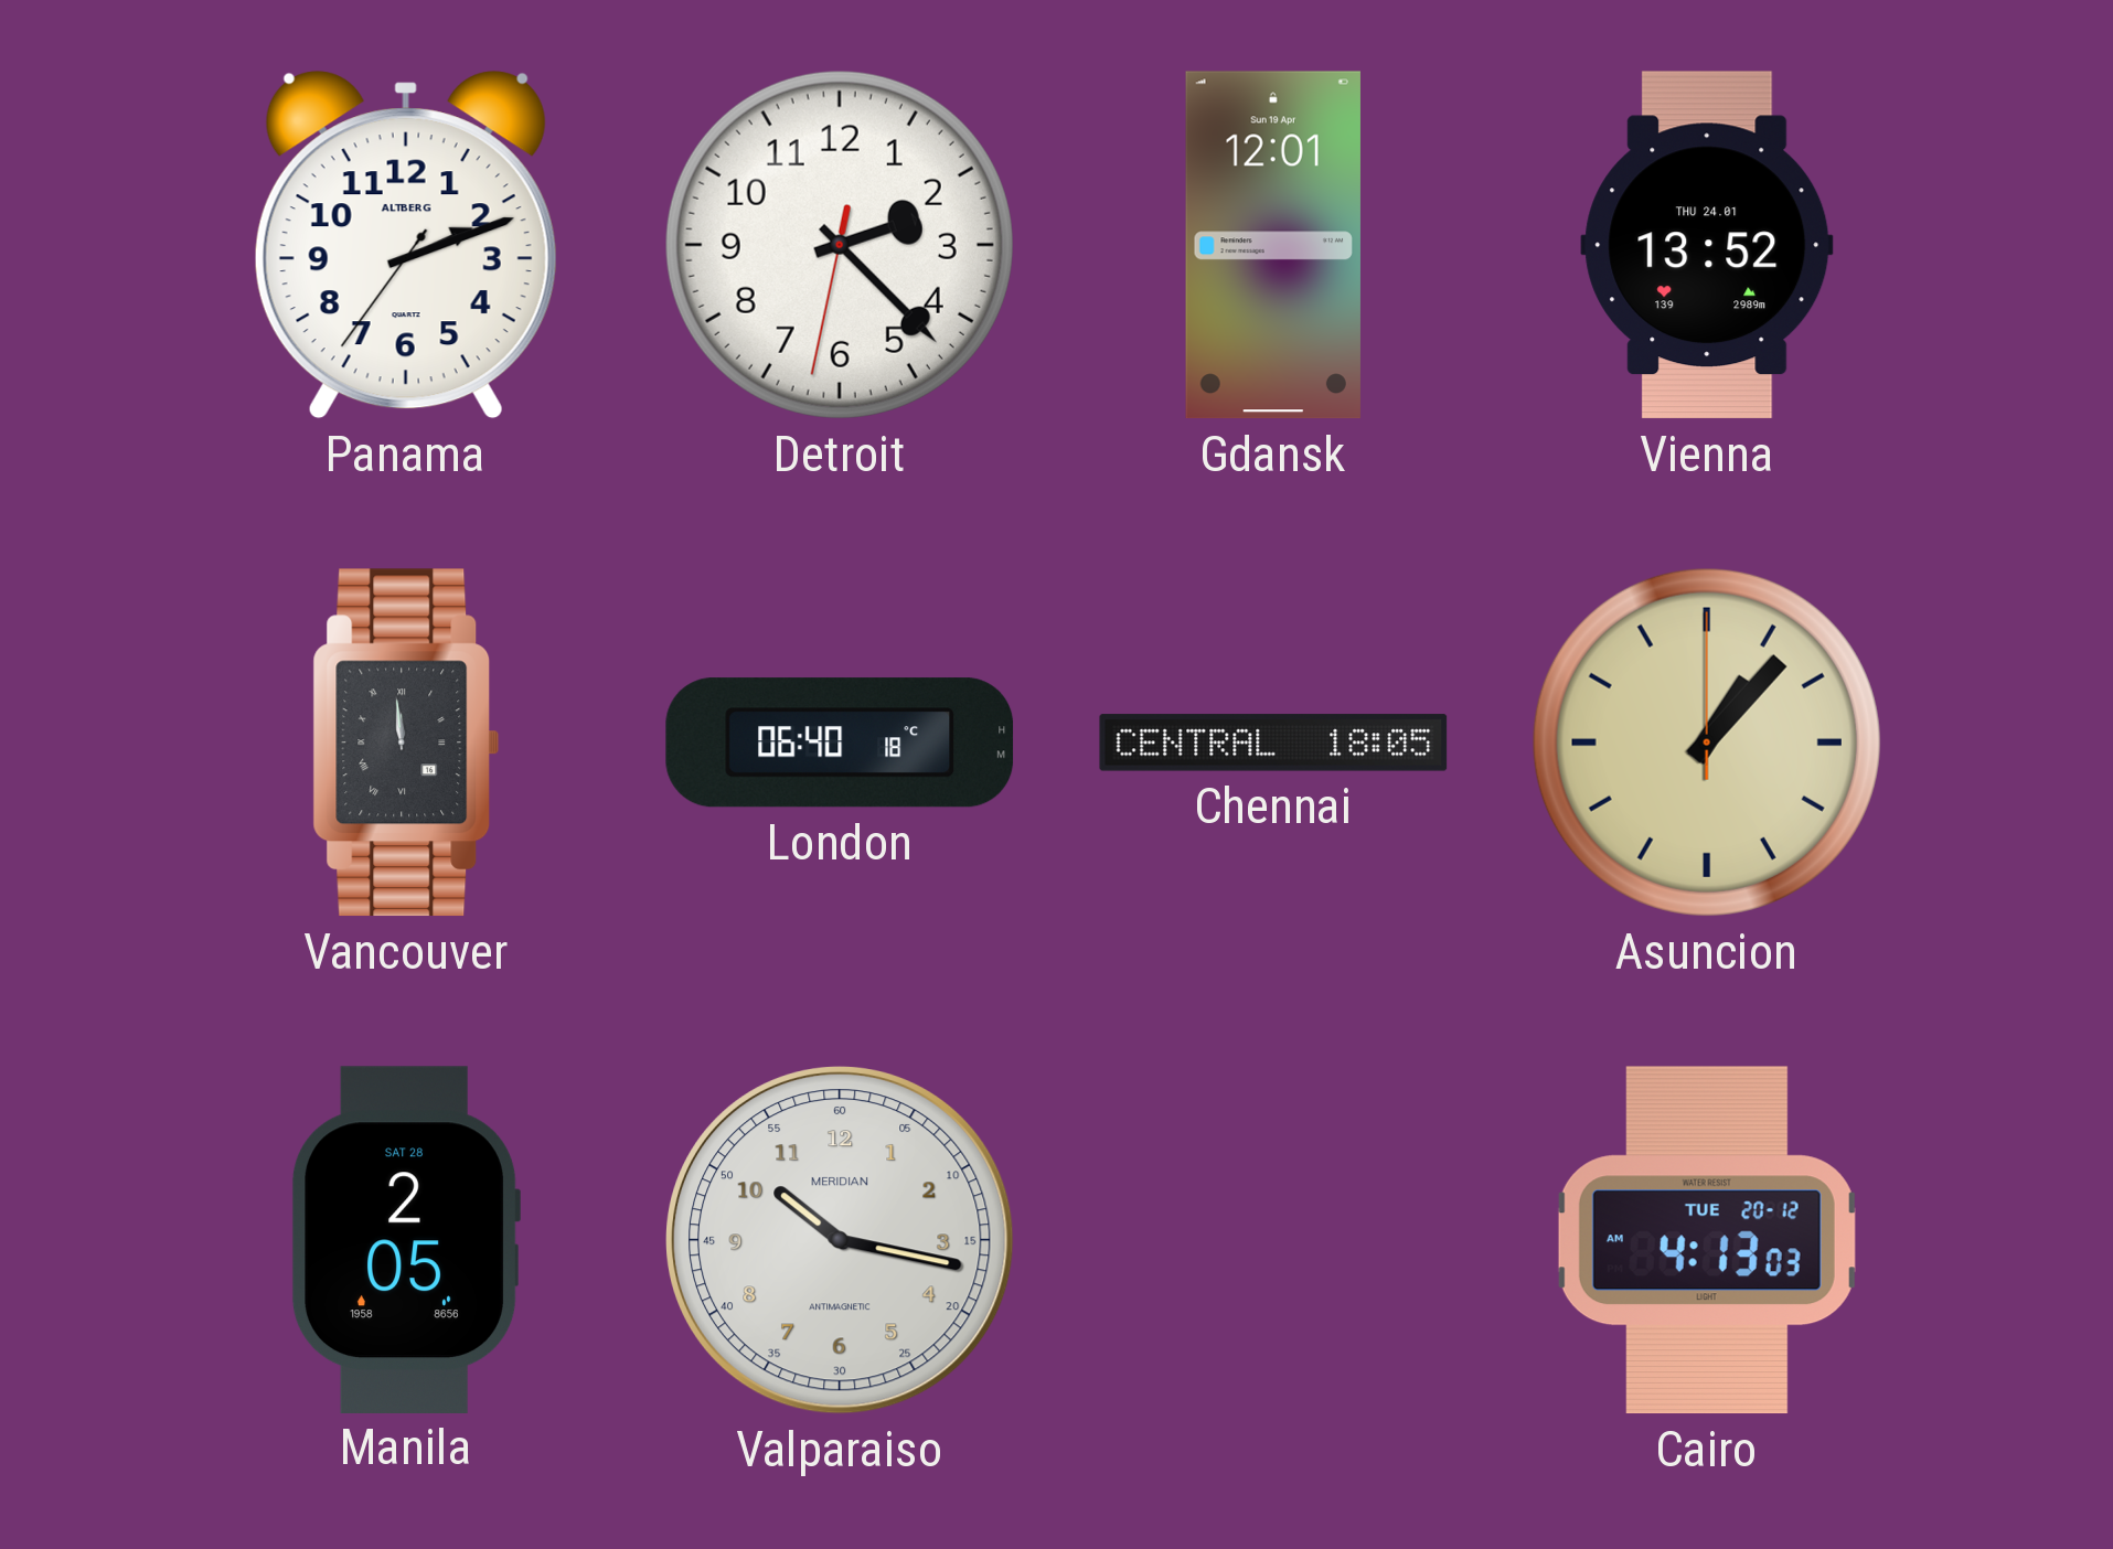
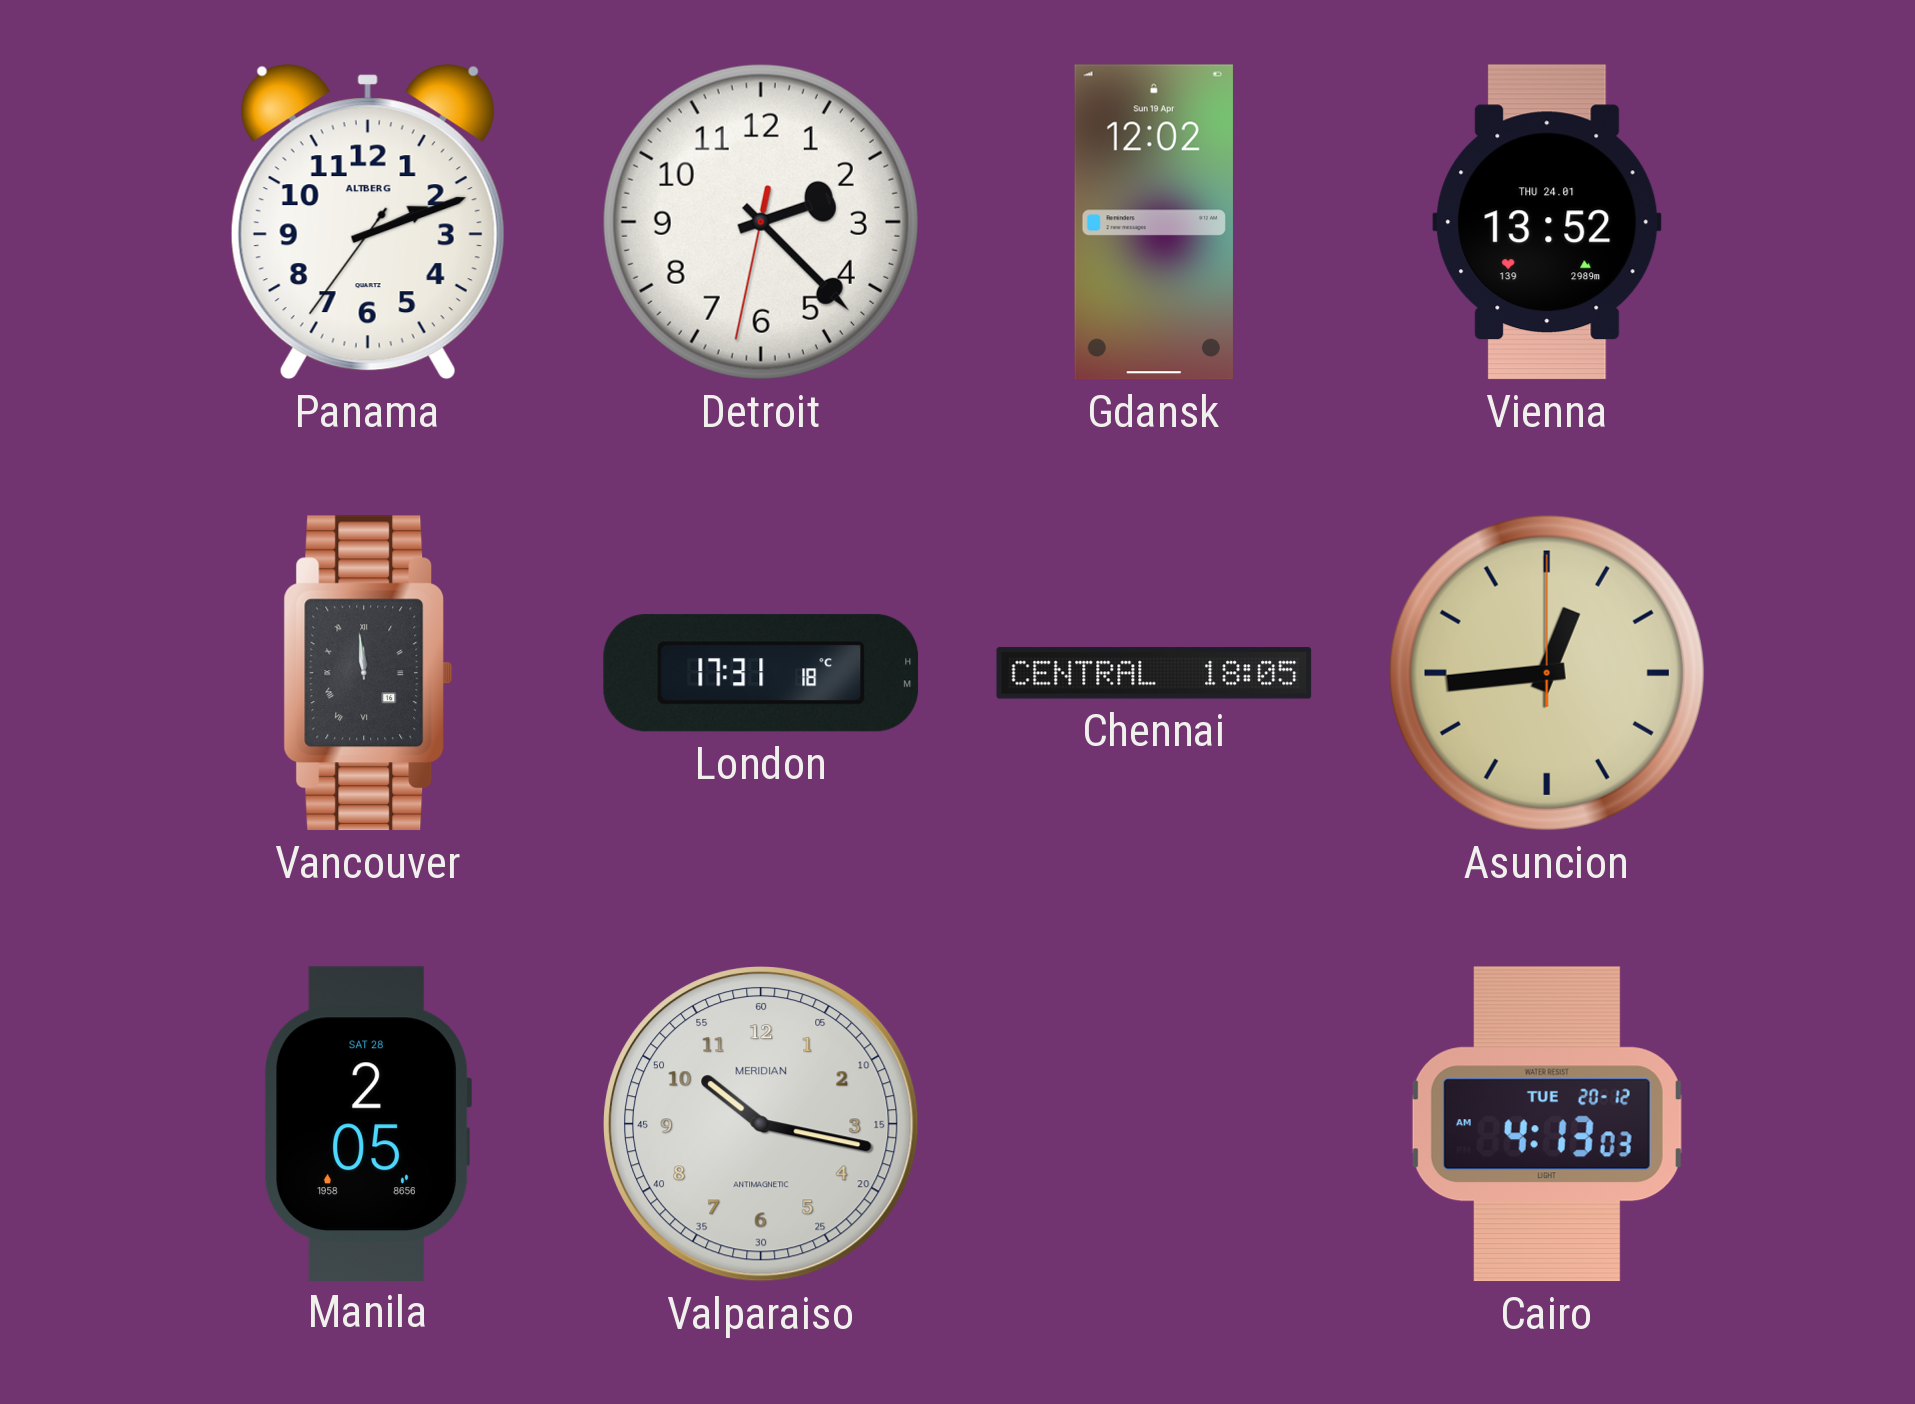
Gdansk: 12:01 -> 12:02 (1154, 222)
London: 06:40 -> 17:31 (761, 673)
Asuncion: 1:07 -> 12:44 (1547, 673)
